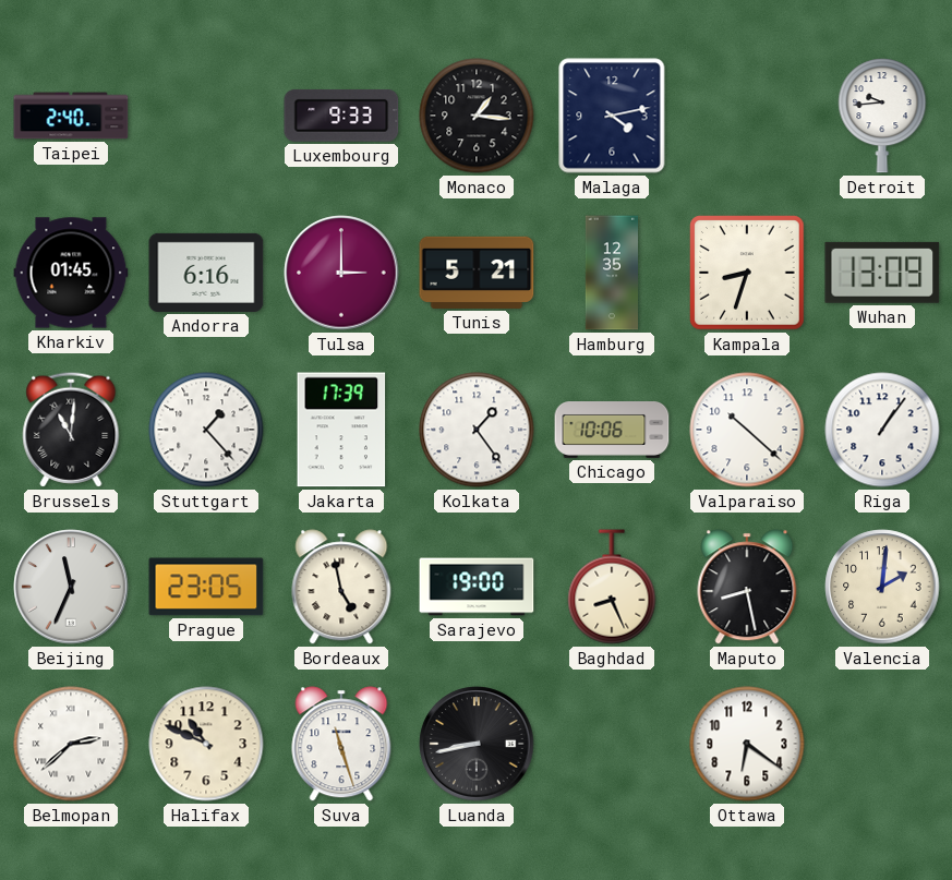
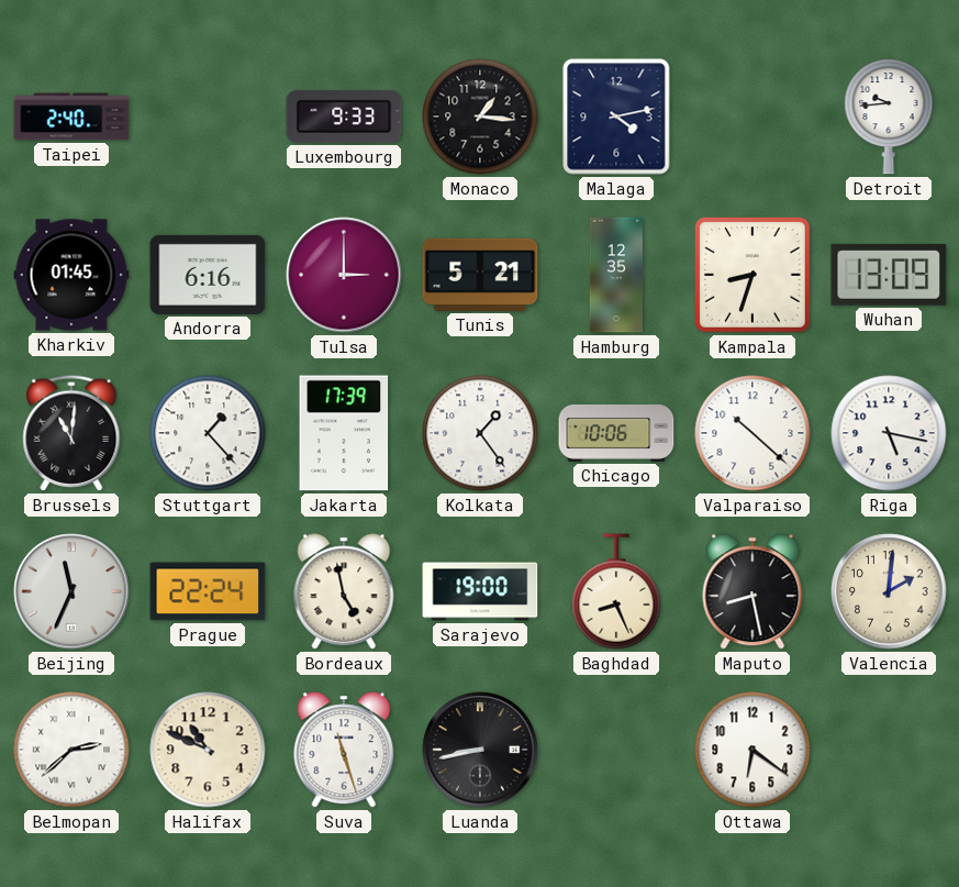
Riga: 1:06 -> 5:17 (889, 433)
Prague: 23:05 -> 22:24 (208, 591)
